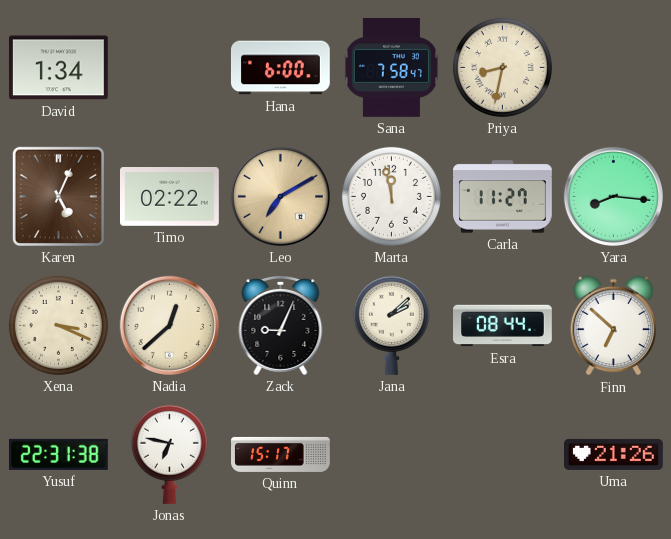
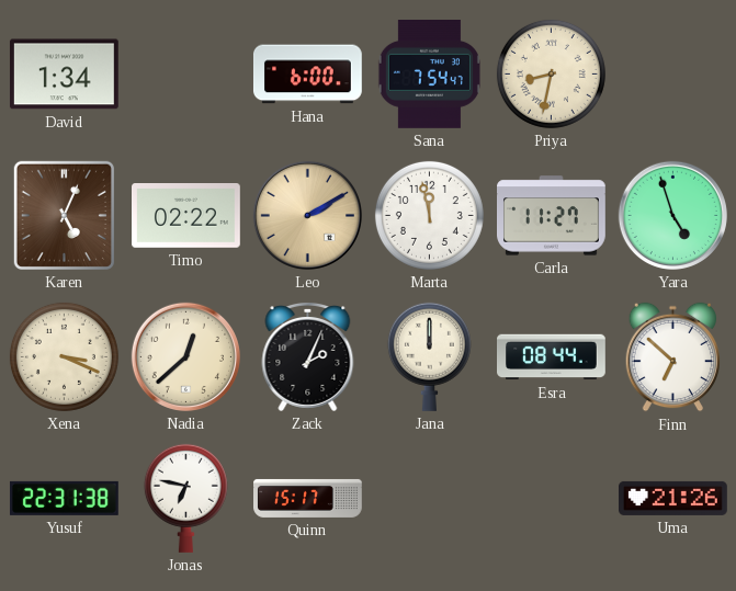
Sana: 7:58 -> 7:54 (429, 75)
Leo: 7:10 -> 2:10 (307, 215)
Yara: 8:16 -> 4:57 (672, 215)
Zack: 9:04 -> 2:04 (308, 356)
Jana: 2:08 -> 12:00 (429, 356)
